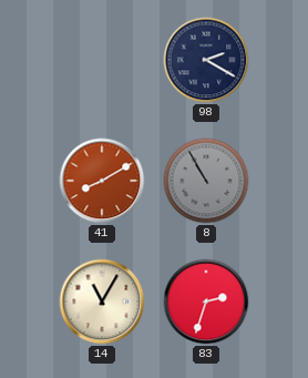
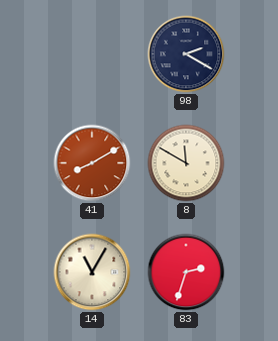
8: 10:55 -> 11:50 (186, 163)
8 dial: grey -> cream (186, 163)
